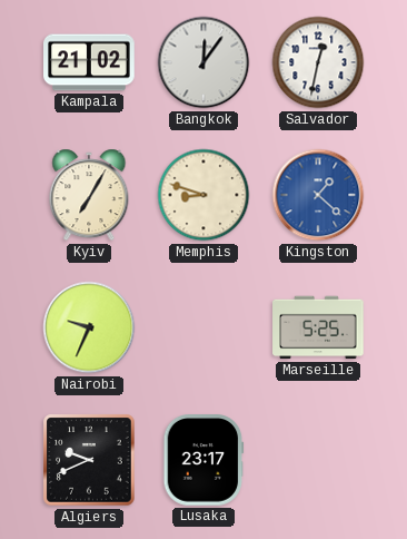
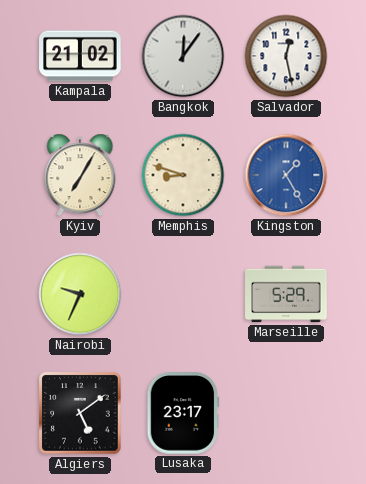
Salvador: 12:32 -> 12:28 (286, 56)
Kingston: 1:22 -> 1:25 (286, 175)
Marseille: 5:25 -> 5:29 (286, 294)
Algiers: 9:41 -> 5:09 (80, 413)
